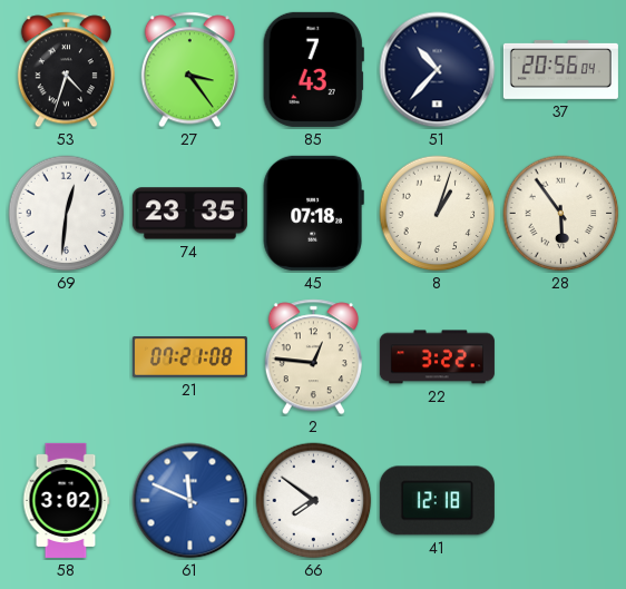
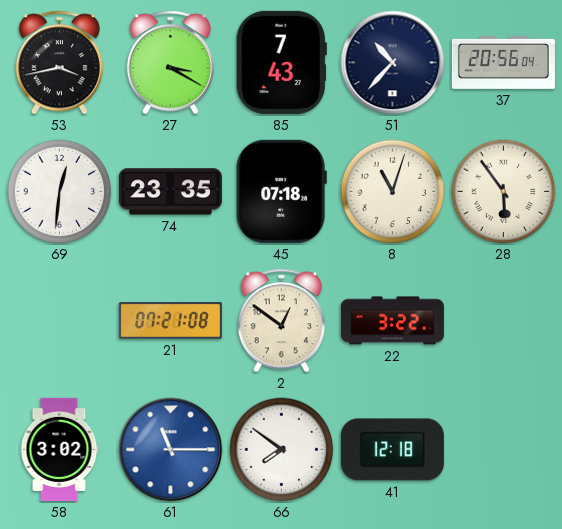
53: 4:33 -> 3:43 (59, 63)
27: 3:24 -> 3:20 (170, 63)
8: 1:03 -> 11:03 (393, 192)
2: 12:46 -> 12:51 (281, 321)
61: 11:49 -> 11:15 (171, 450)
